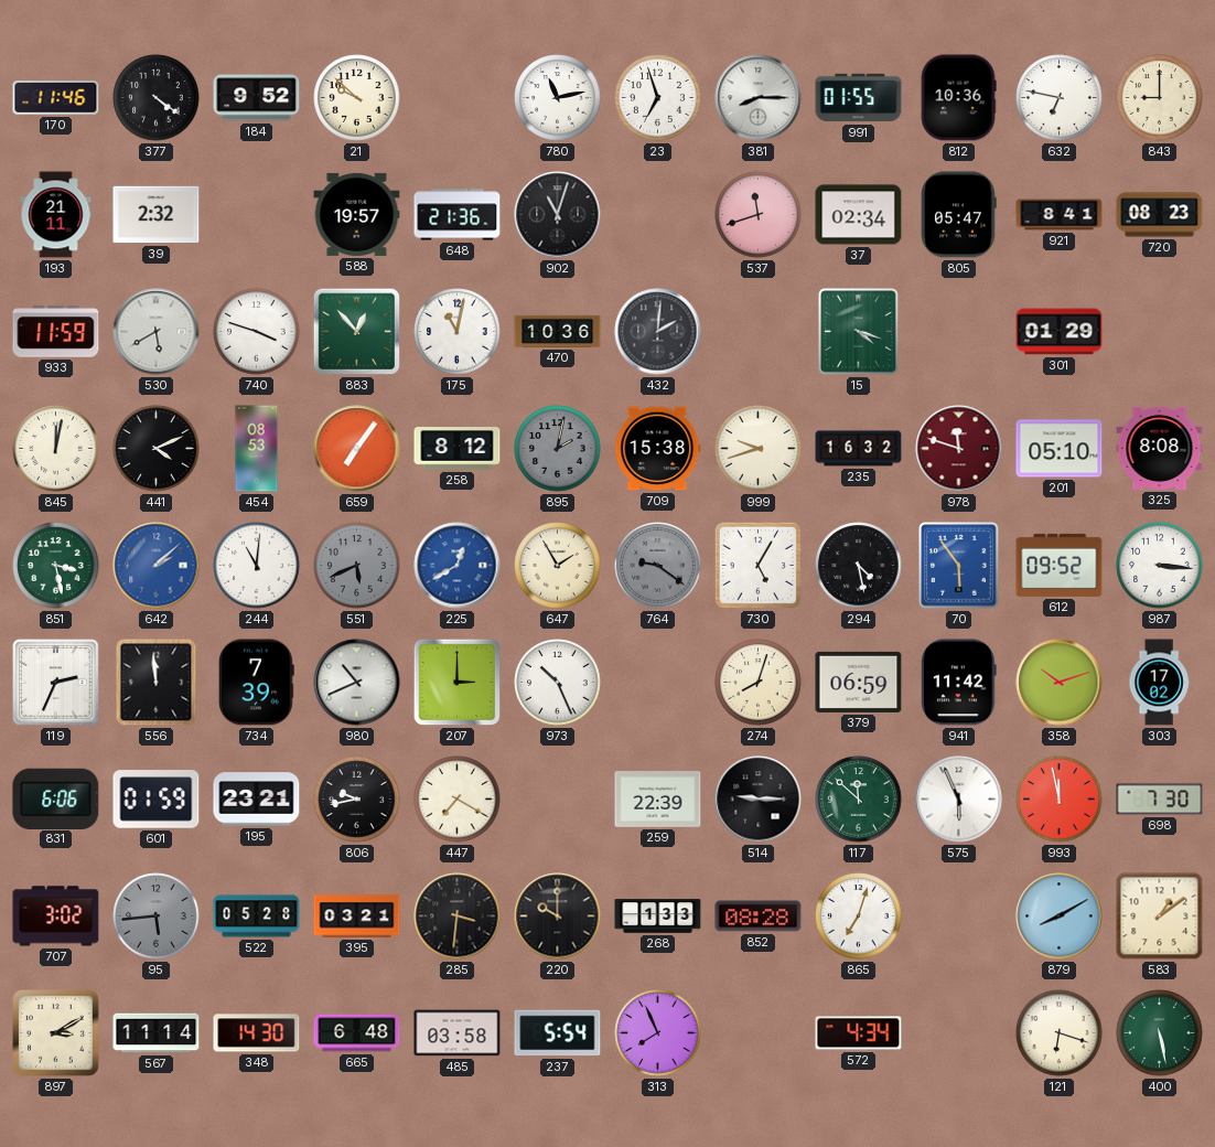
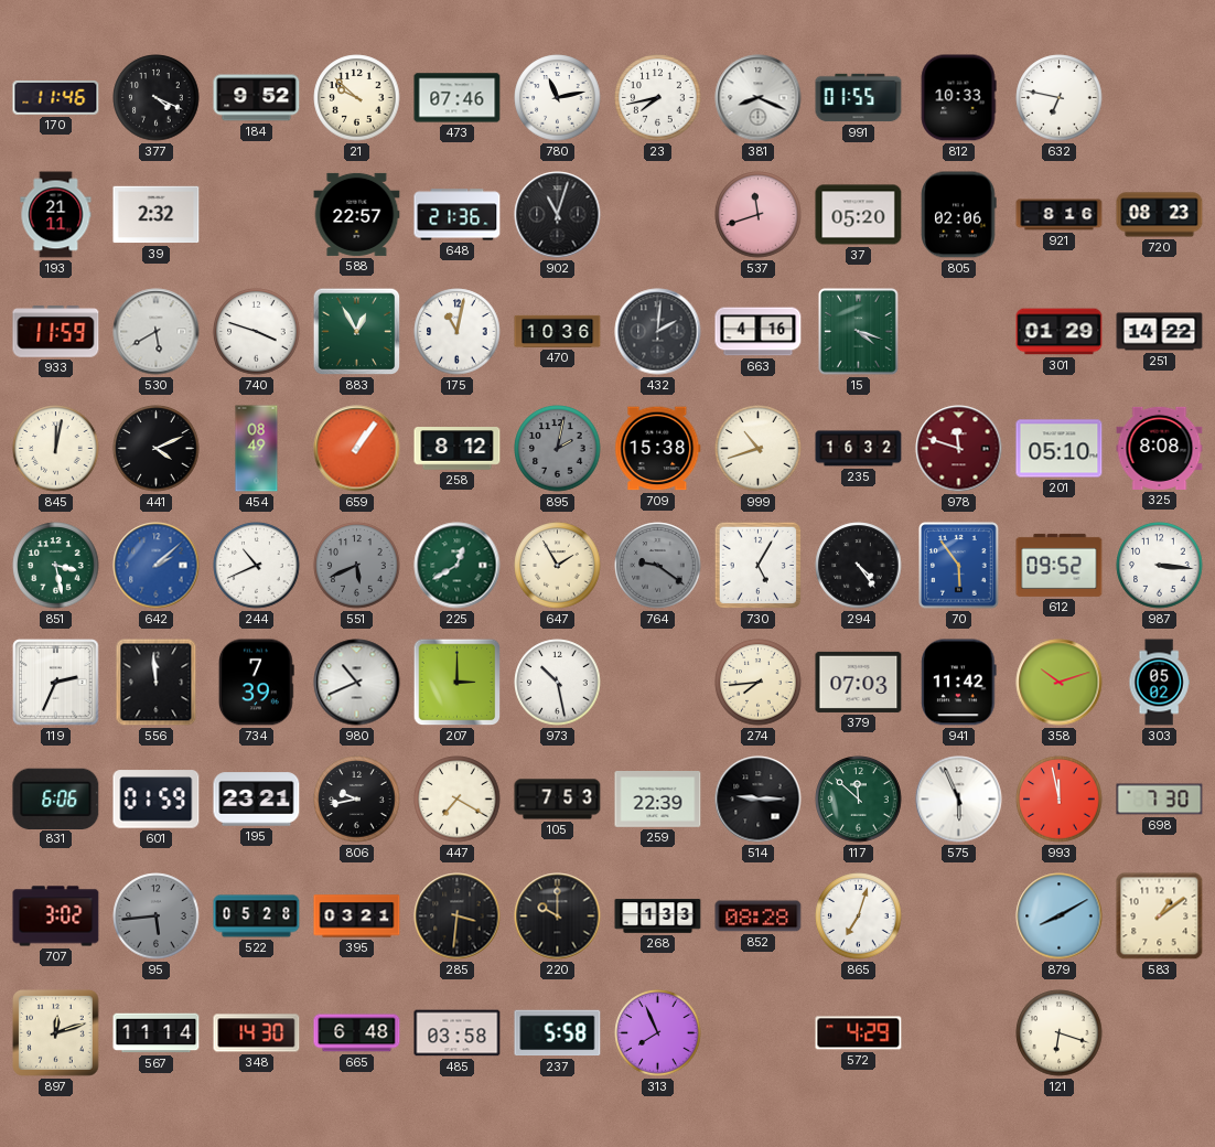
377: 4:21 -> 4:19 (157, 98)
473: none -> 07:46 (458, 98)
23: 6:57 -> 7:43 (658, 98)
381: 8:15 -> 8:19 (759, 98)
812: 10:36 -> 10:33 (958, 98)
843: 9:00 -> none (1160, 98)
588: 19:57 -> 22:57 (357, 214)
37: 02:34 -> 05:20 (859, 215)
805: 05:47 -> 02:06 (959, 215)
921: 8:41 -> 8:16 (1060, 215)
883: 12:53 -> 12:55 (357, 332)
663: none -> 4:16 (759, 332)
251: none -> 14:22 (1160, 332)
454: 08:53 -> 08:49 (257, 449)
659: 7:06 -> 1:06 (357, 449)
999: 9:42 -> 10:42 (759, 449)
244: 11:01 -> 10:41 (257, 566)
225 dial: blue -> green (458, 566)
294: 4:28 -> 4:24 (859, 566)
973: 10:26 -> 10:28 (558, 683)
274: 8:03 -> 7:44 (759, 683)
379: 06:59 -> 07:03 (859, 682)
303: 17:02 -> 05:02 (1159, 683)
105: none -> 7:53 (558, 800)
897: 3:10 -> 12:12 (56, 1033)
237: 5:54 -> 5:58 (558, 1033)
572: 4:34 -> 4:29 (859, 1033)
400: 5:28 -> none (1160, 1033)
